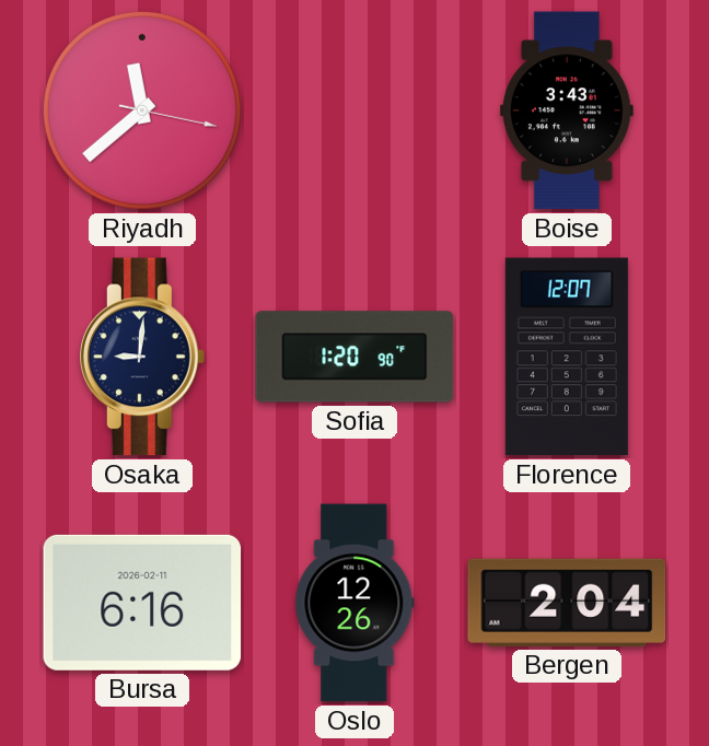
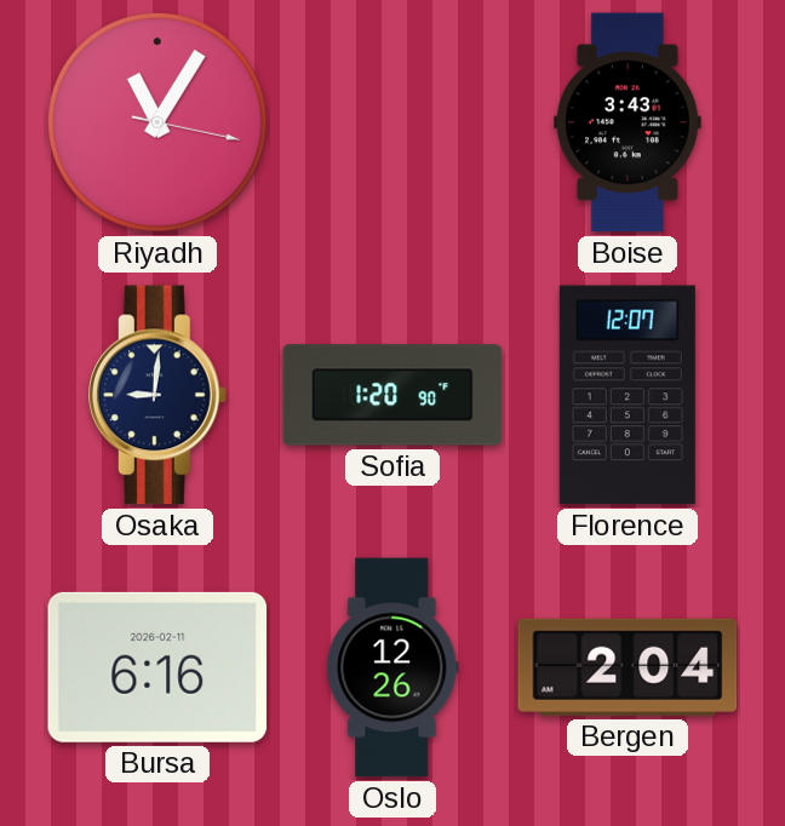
Riyadh: 11:38 -> 11:05 (157, 122)
